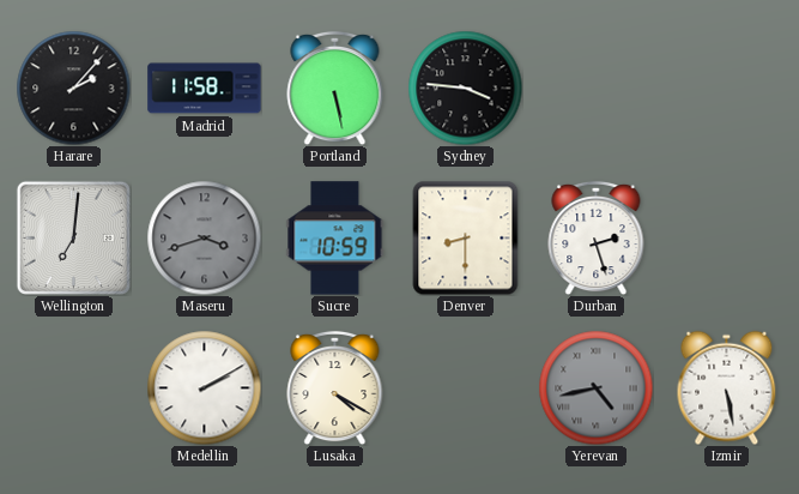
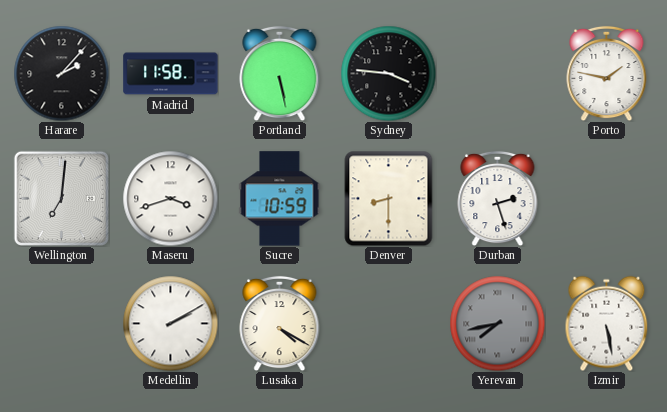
Porto: none -> 1:47 (607, 73)
Maseru dial: grey -> white (170, 198)
Yerevan: 4:43 -> 7:43 (497, 323)
